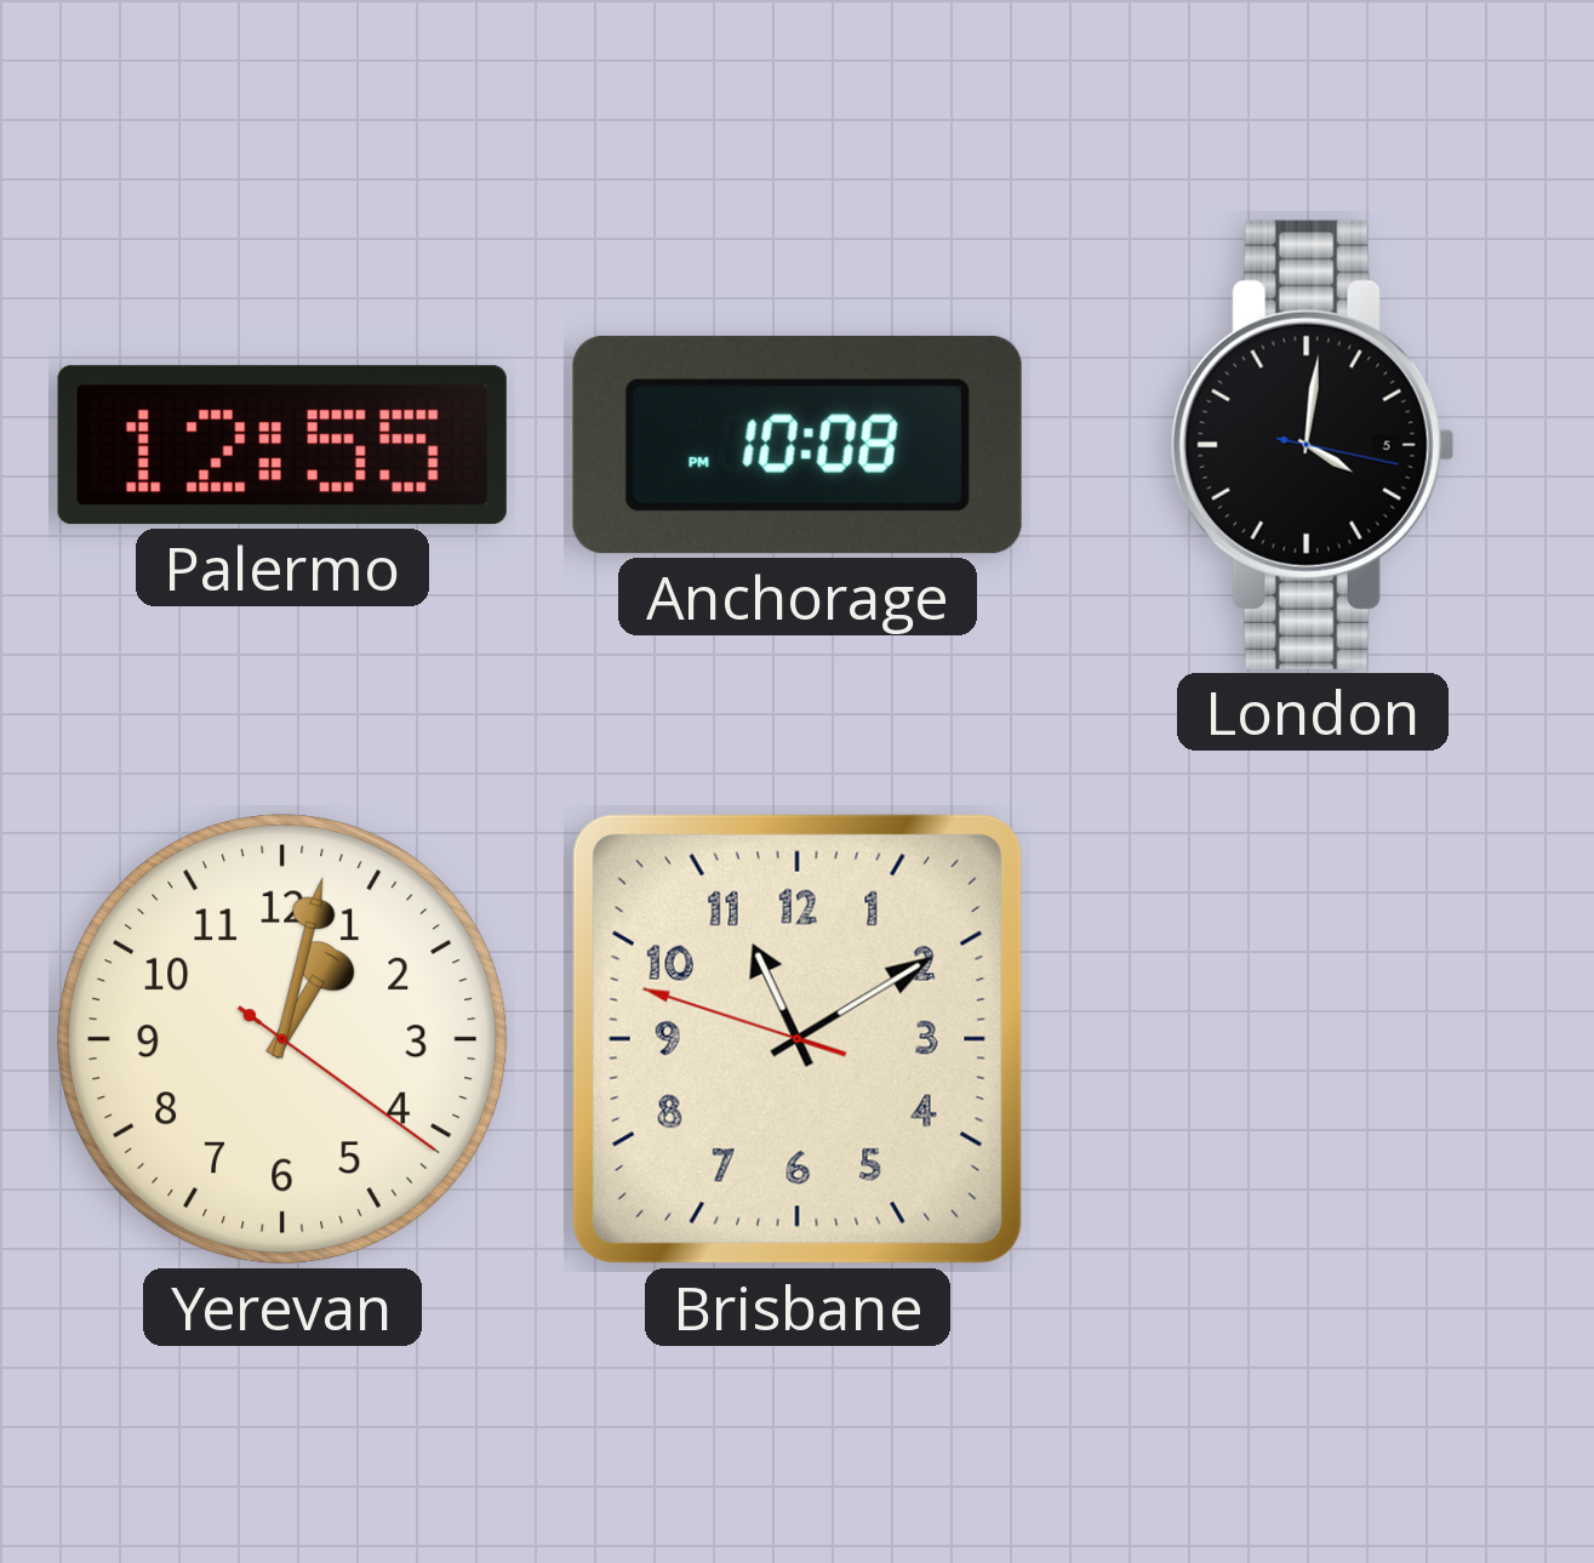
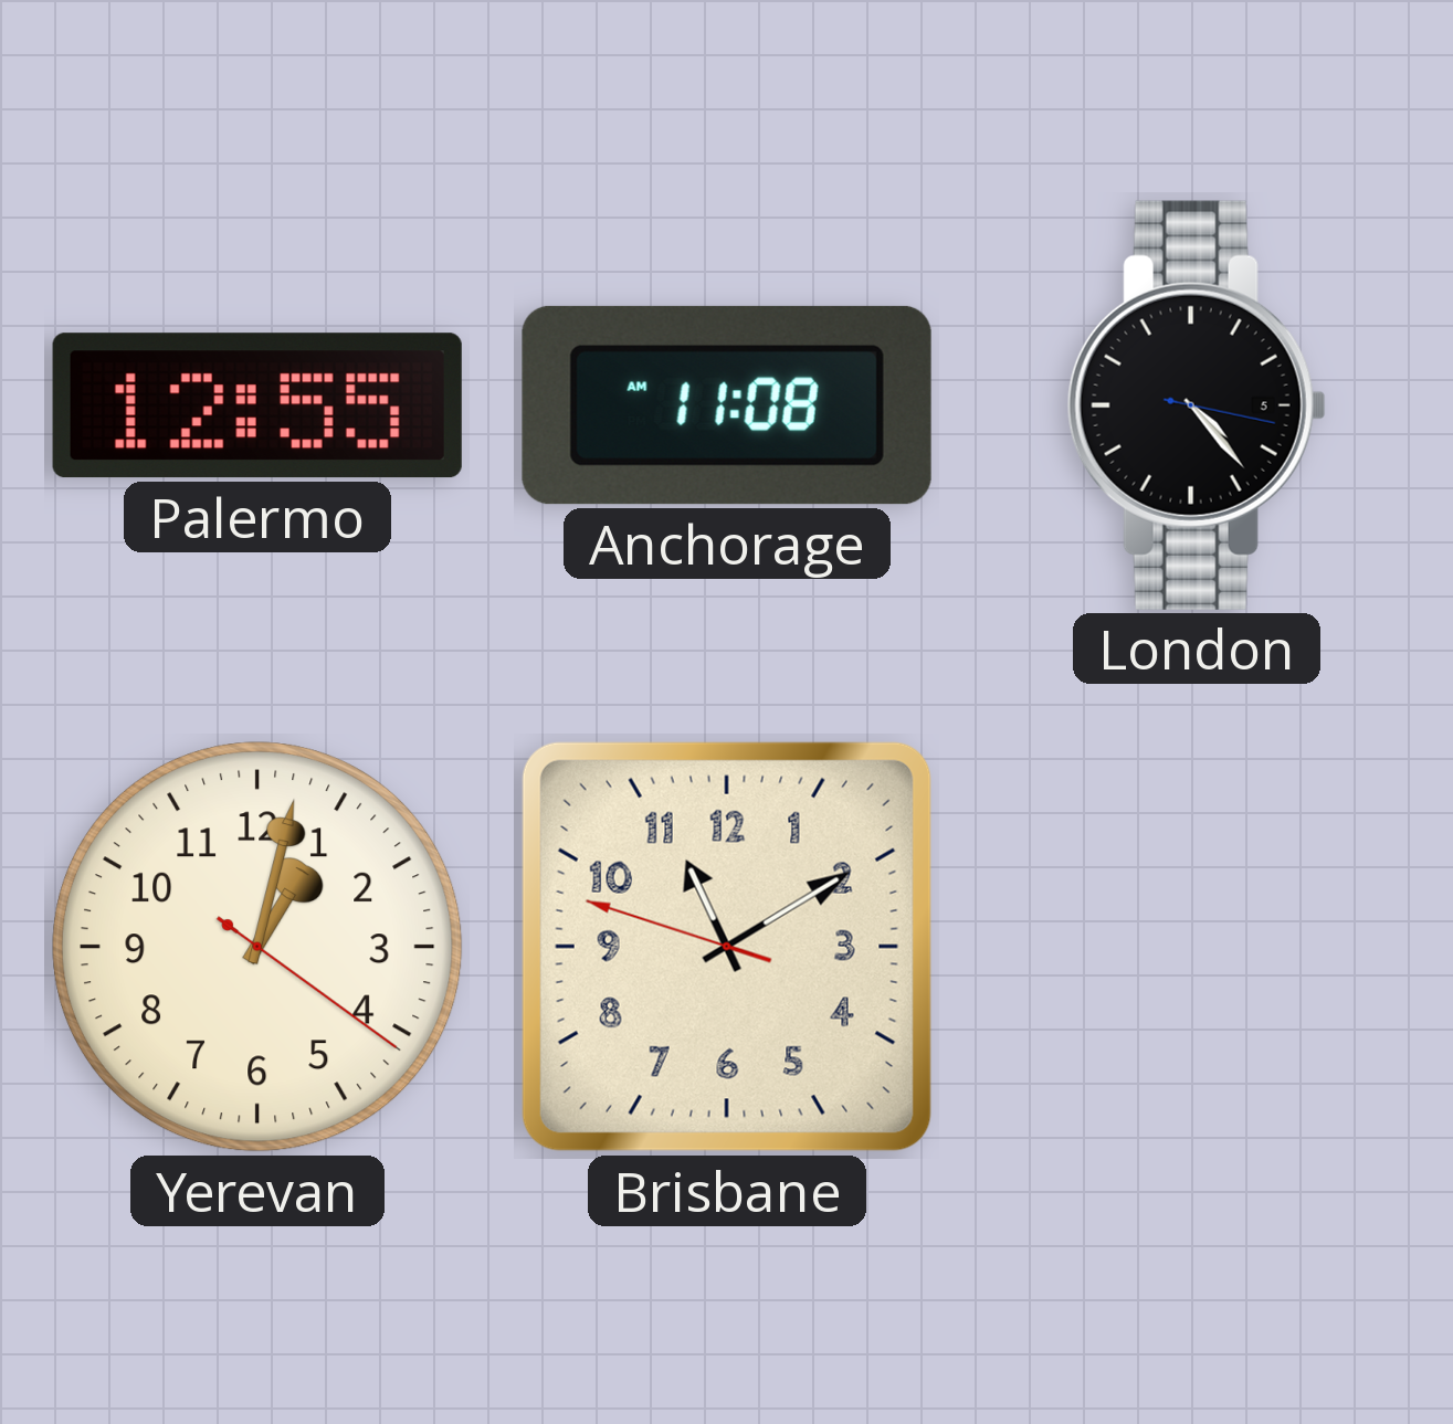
Anchorage: 10:08 -> 11:08 (727, 405)
London: 4:01 -> 4:23 (1197, 405)
